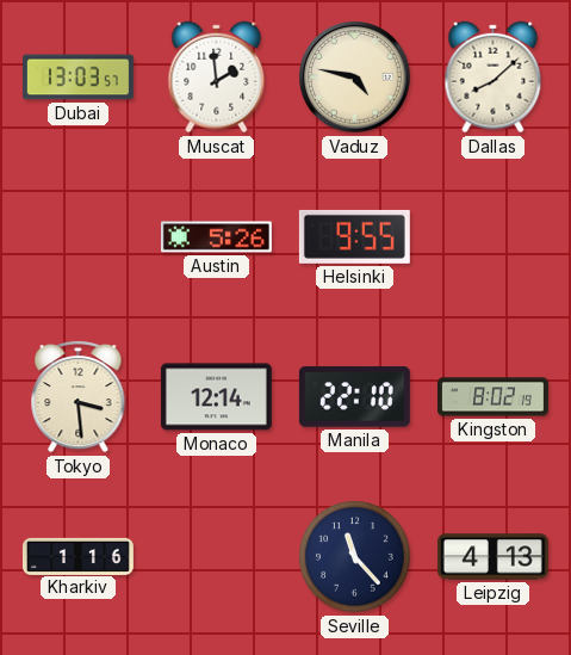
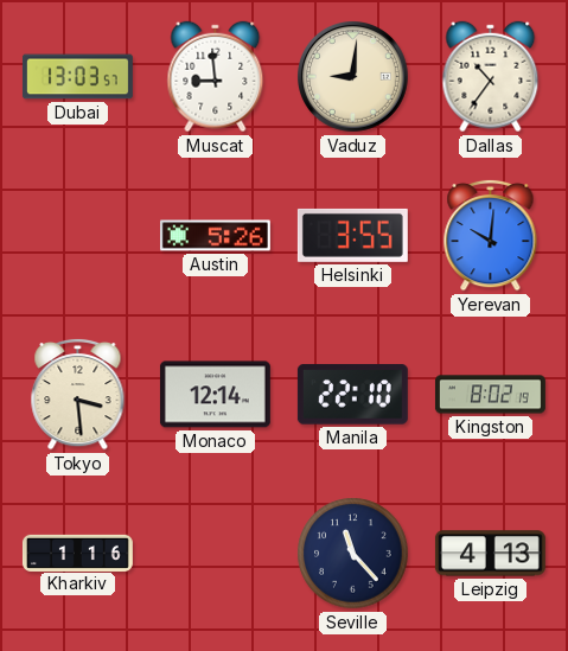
Muscat: 1:59 -> 8:59 (216, 77)
Vaduz: 4:47 -> 9:01 (353, 77)
Dallas: 8:08 -> 10:36 (491, 77)
Helsinki: 9:55 -> 3:55 (352, 235)
Yerevan: none -> 10:01 (491, 235)
